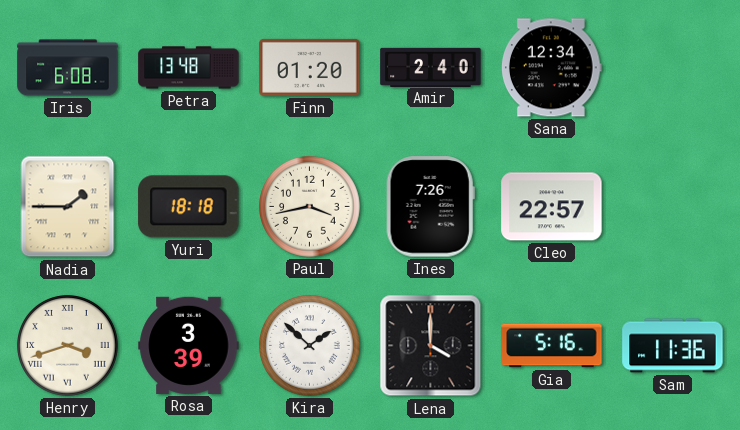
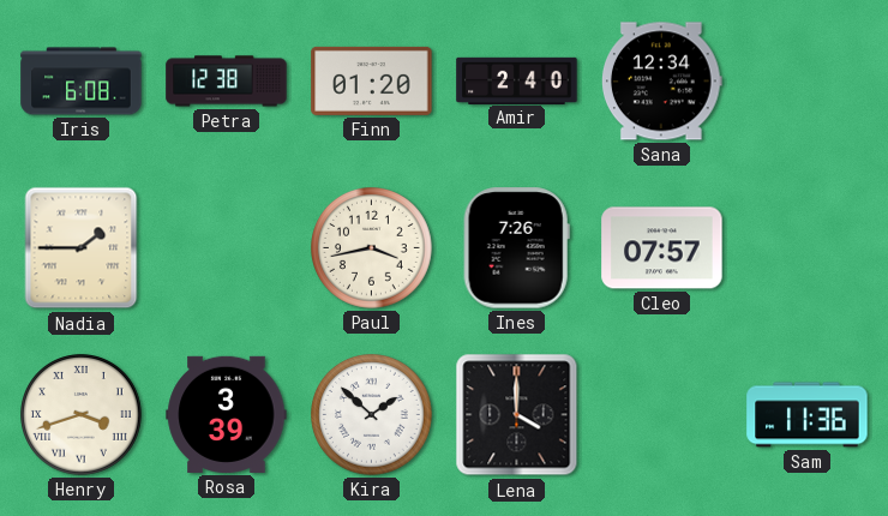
Petra: 13:48 -> 12:38 (227, 82)
Yuri: 18:18 -> none (189, 207)
Cleo: 22:57 -> 07:57 (662, 248)
Gia: 5:16 -> none (552, 346)
